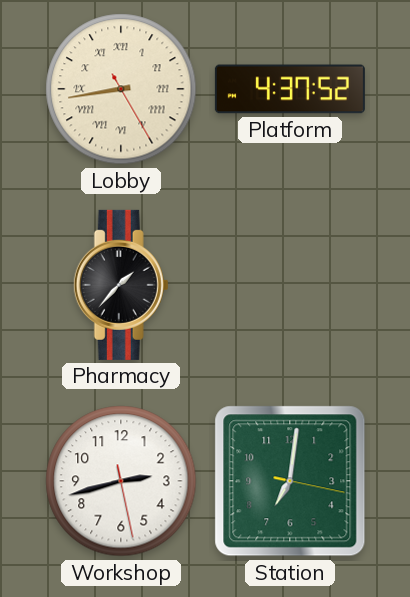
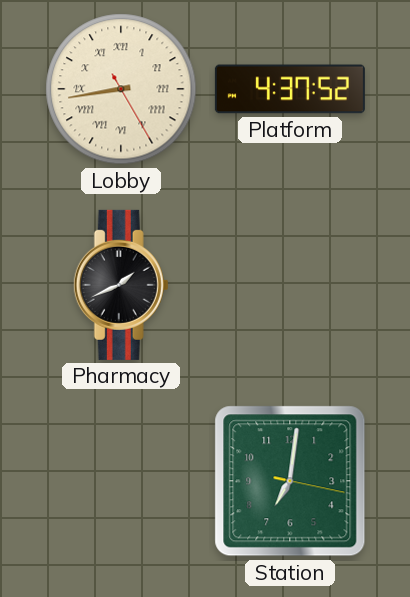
Pharmacy: 1:37 -> 1:41 (121, 285)
Workshop: 2:42 -> none (121, 481)
